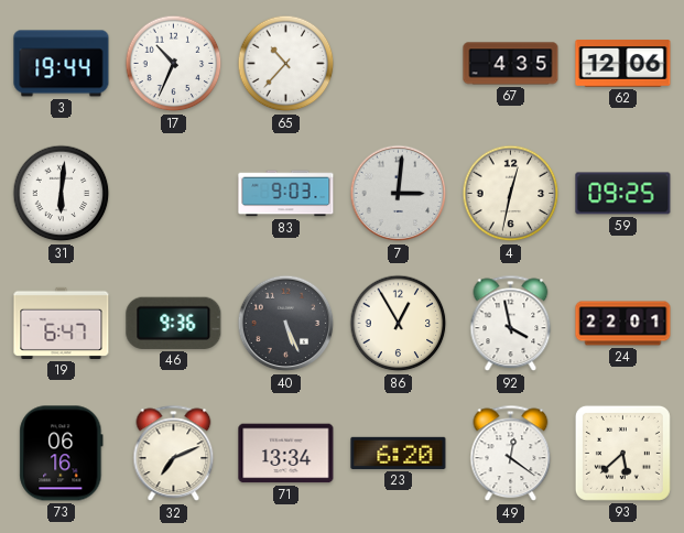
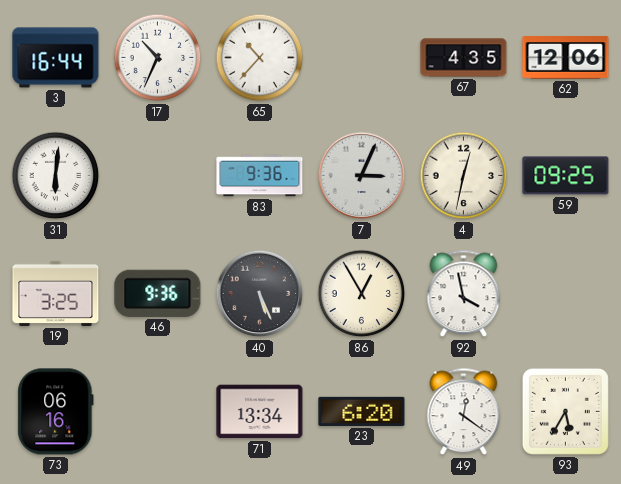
3: 19:44 -> 16:44 (56, 58)
83: 9:03 -> 9:36 (260, 176)
7: 3:01 -> 3:04 (362, 176)
19: 6:47 -> 3:25 (56, 293)
24: 22:01 -> none (623, 324)
32: 7:11 -> none (174, 454)
93: 5:38 -> 5:35 (565, 411)
